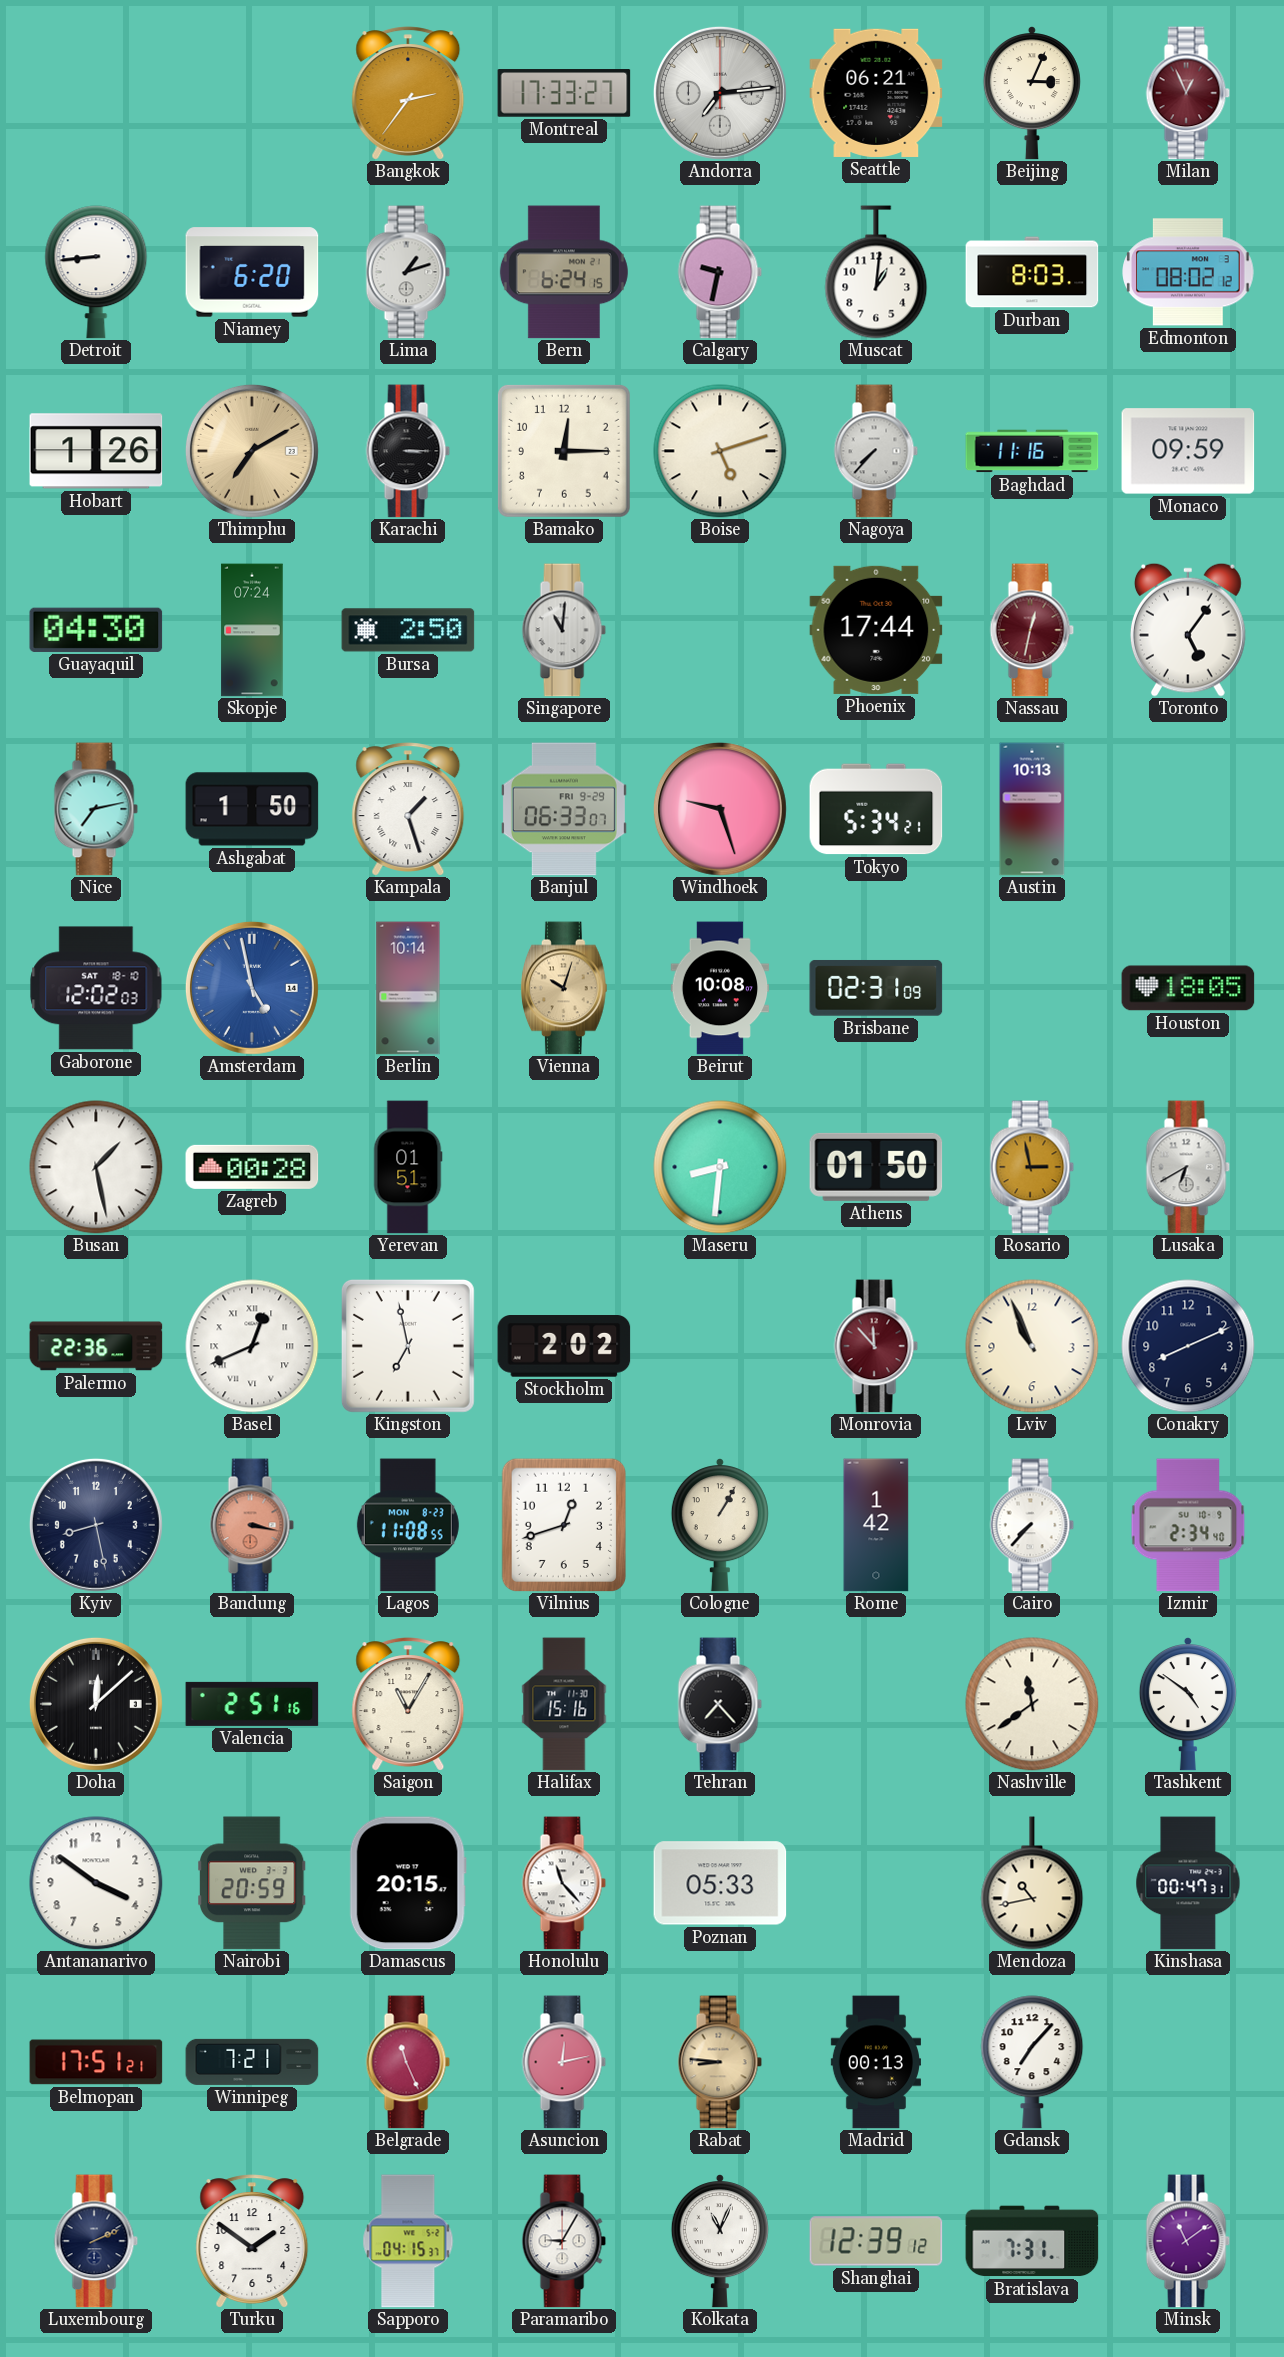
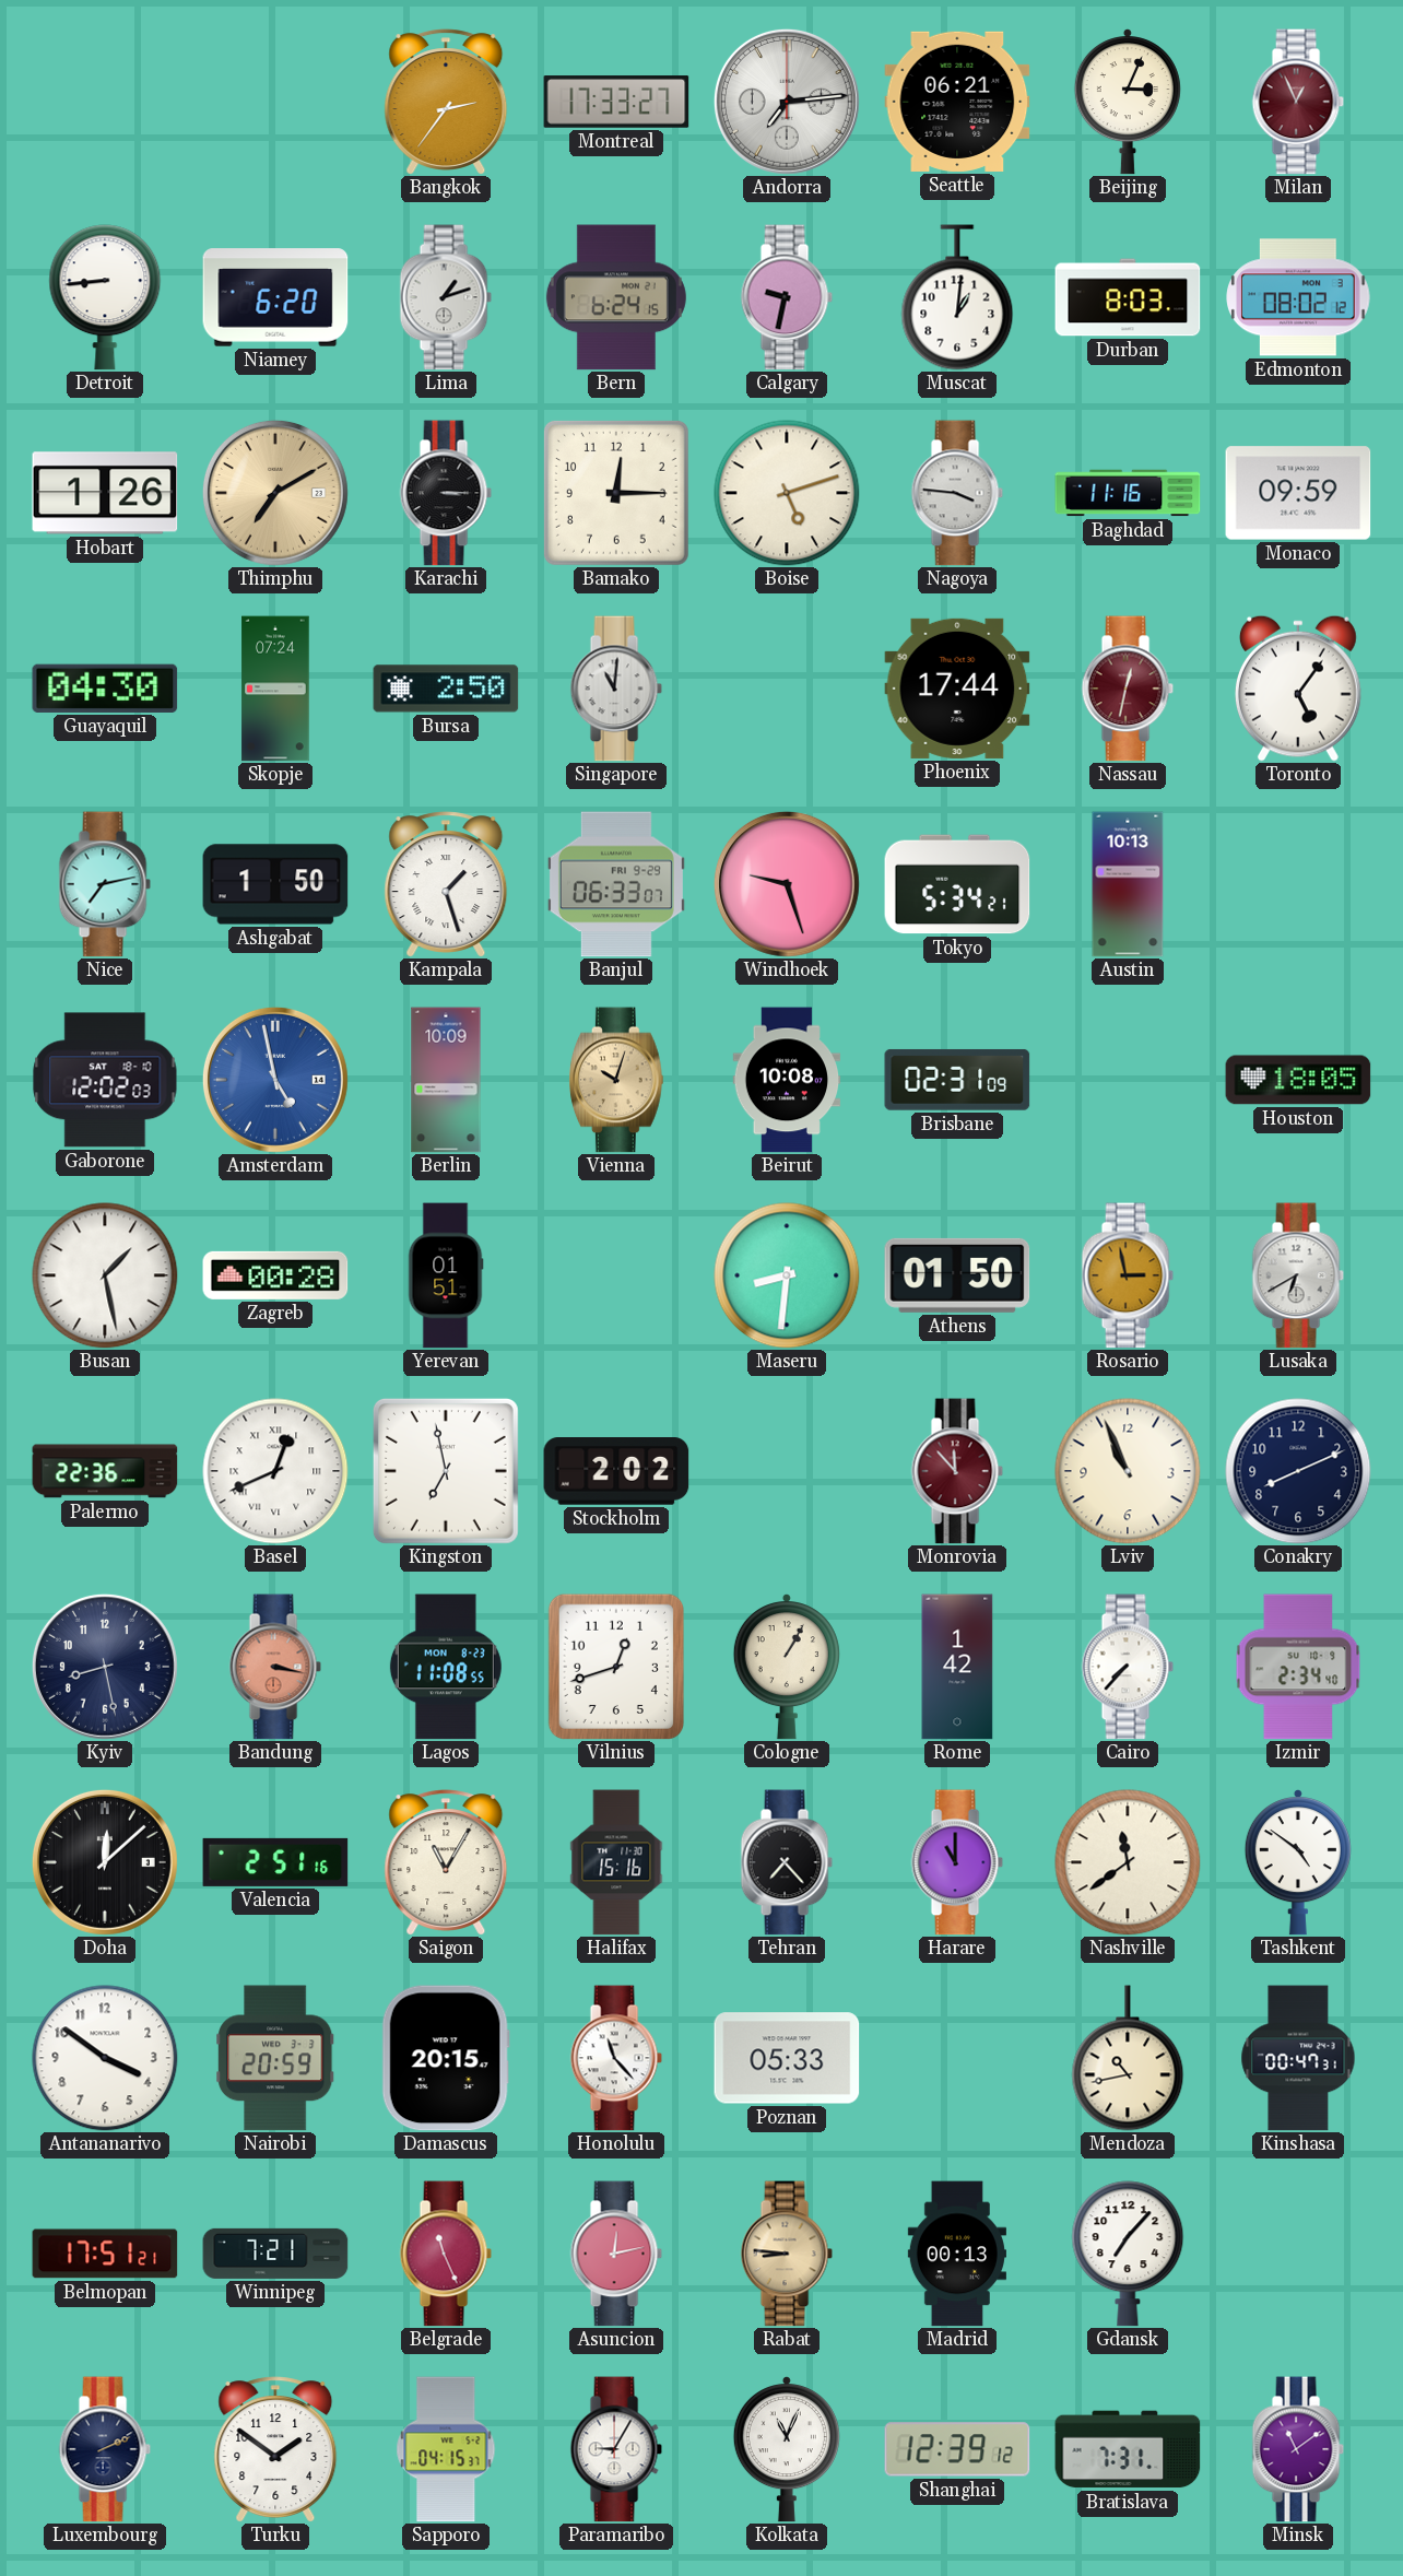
Nagoya: 7:37 -> 3:46 (957, 493)
Berlin: 10:14 -> 10:09 (446, 1080)
Harare: none -> 11:00 (957, 1862)
